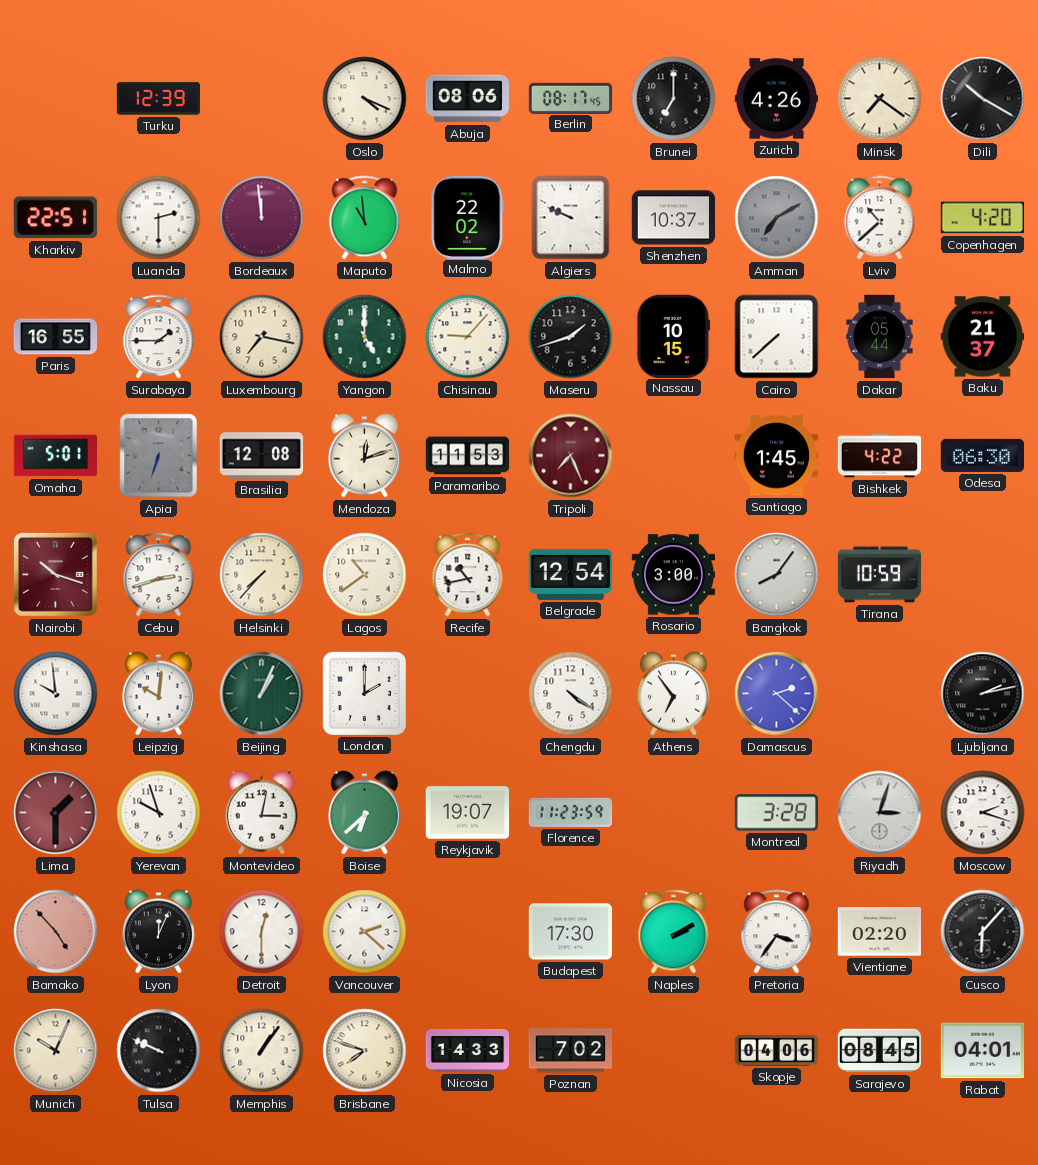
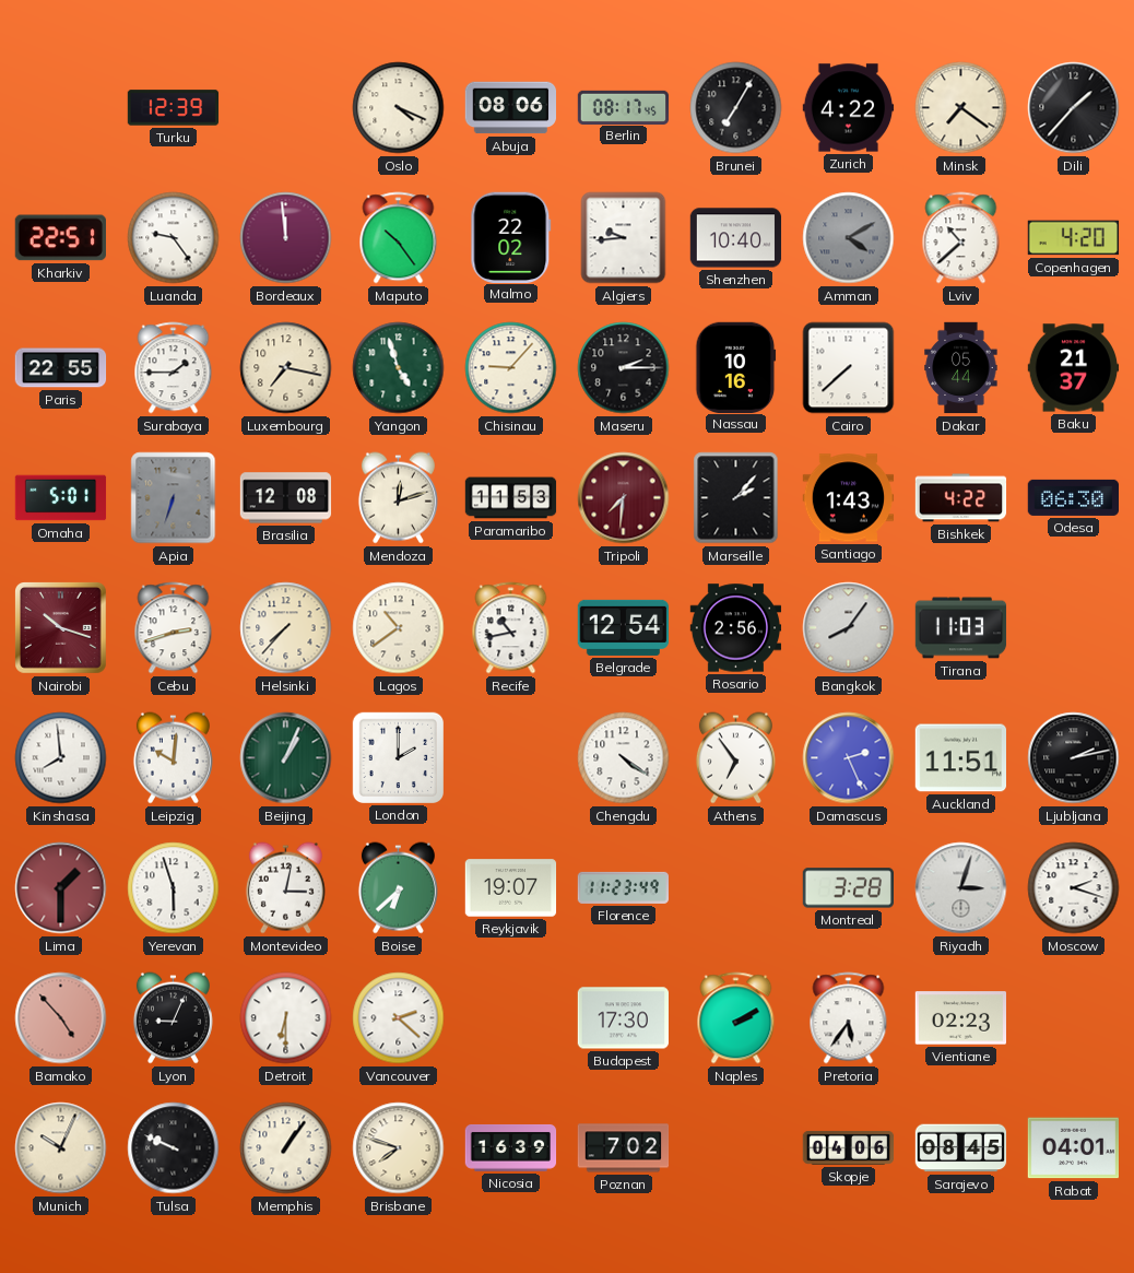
Brunei: 7:00 -> 7:05 (736, 108)
Zurich: 4:26 -> 4:22 (849, 108)
Dili: 10:20 -> 1:37 (1074, 108)
Luanda: 2:30 -> 9:24 (174, 238)
Maputo: 10:59 -> 10:24 (399, 238)
Algiers: 9:49 -> 9:44 (624, 238)
Shenzhen: 10:37 -> 10:40 (736, 238)
Amman: 7:10 -> 4:10 (849, 238)
Paris: 16:55 -> 22:55 (61, 368)
Yangon: 5:00 -> 4:57 (399, 368)
Maseru: 1:42 -> 2:15 (624, 368)
Nassau: 10:15 -> 10:16 (736, 367)
Tripoli: 7:26 -> 7:31 (624, 498)
Marseille: none -> 2:07 (736, 498)
Santiago: 1:45 -> 1:43 (849, 498)
Rosario: 3:00 -> 2:56 (736, 628)
Tirana: 10:59 -> 11:03 (961, 628)
Kinshasa: 9:59 -> 7:59 (61, 758)
Damascus: 2:22 -> 2:26 (849, 758)
Auckland: none -> 11:51 (960, 758)
Yerevan: 9:57 -> 5:57 (174, 888)
Florence: 11:23:59 -> 11:23:49 (623, 887)
Lyon: 12:04 -> 9:04 (173, 1018)
Detroit: 12:30 -> 6:30 (286, 1018)
Pretoria: 3:36 -> 5:36 (849, 1018)
Vientiane: 02:20 -> 02:23 (961, 1018)
Cusco: 6:07 -> none (983, 932)
Nicosia: 14:33 -> 16:39 (511, 1147)
